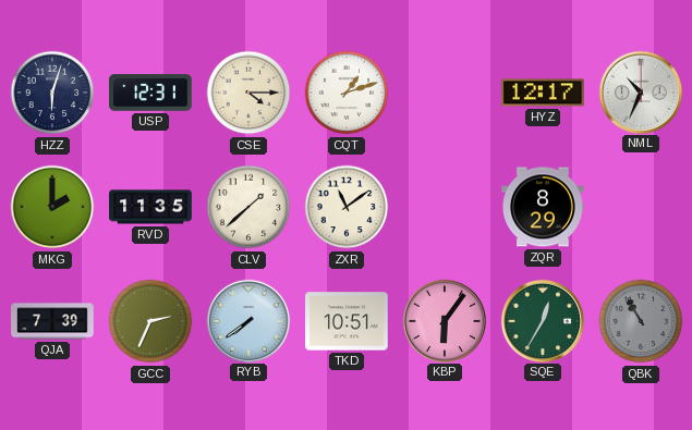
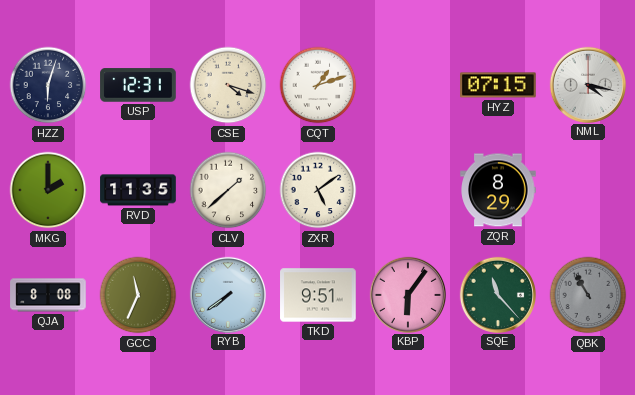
CSE: 4:15 -> 4:18 (228, 85)
HYZ: 12:17 -> 07:15 (498, 85)
NML: 10:34 -> 4:17 (587, 84)
ZXR: 11:09 -> 5:09 (318, 190)
QJA: 7:39 -> 8:08 (48, 295)
GCC: 2:34 -> 11:34 (138, 295)
TKD: 10:51 -> 9:51 (318, 295)
SQE: 12:35 -> 11:23 (497, 294)
